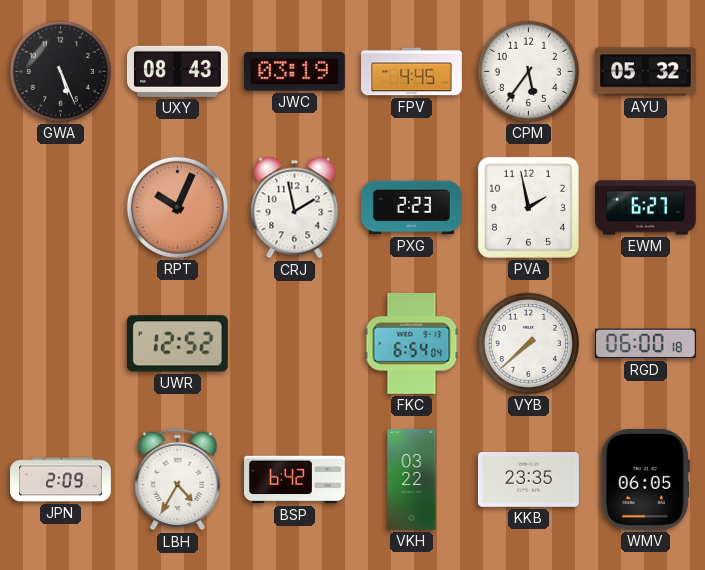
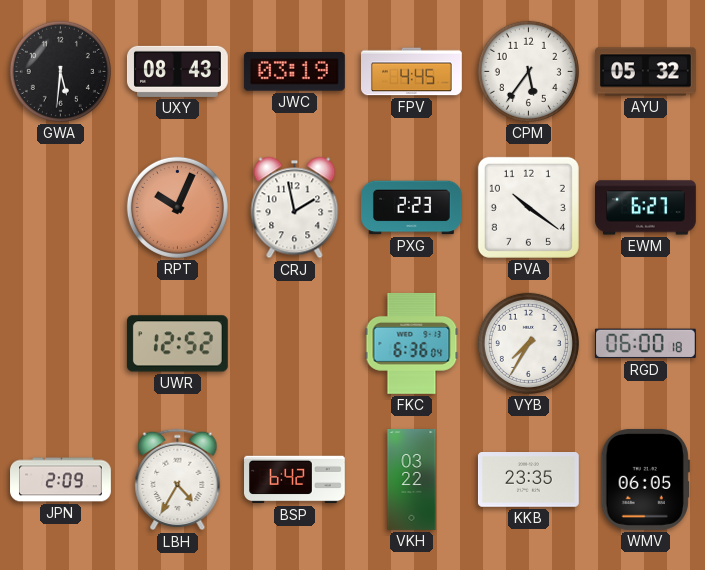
GWA: 5:26 -> 5:31 (60, 71)
PVA: 1:58 -> 10:21 (528, 207)
FKC: 6:54 -> 6:36 (412, 343)
VYB: 7:38 -> 7:35 (528, 343)
